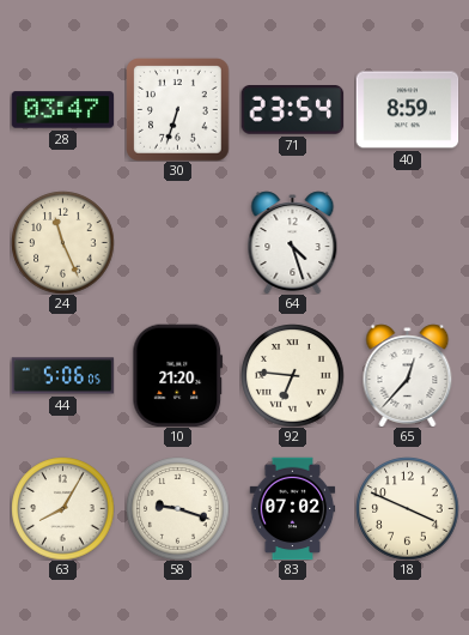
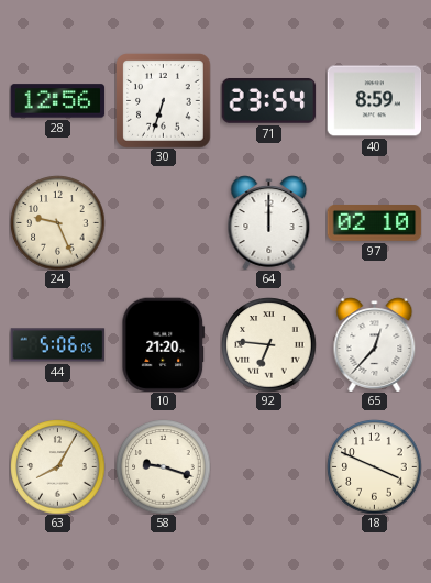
28: 03:47 -> 12:56 (57, 101)
24: 11:26 -> 9:26 (57, 222)
64: 4:27 -> 12:00 (269, 222)
97: none -> 02:10 (374, 223)
83: 07:02 -> none (293, 508)
